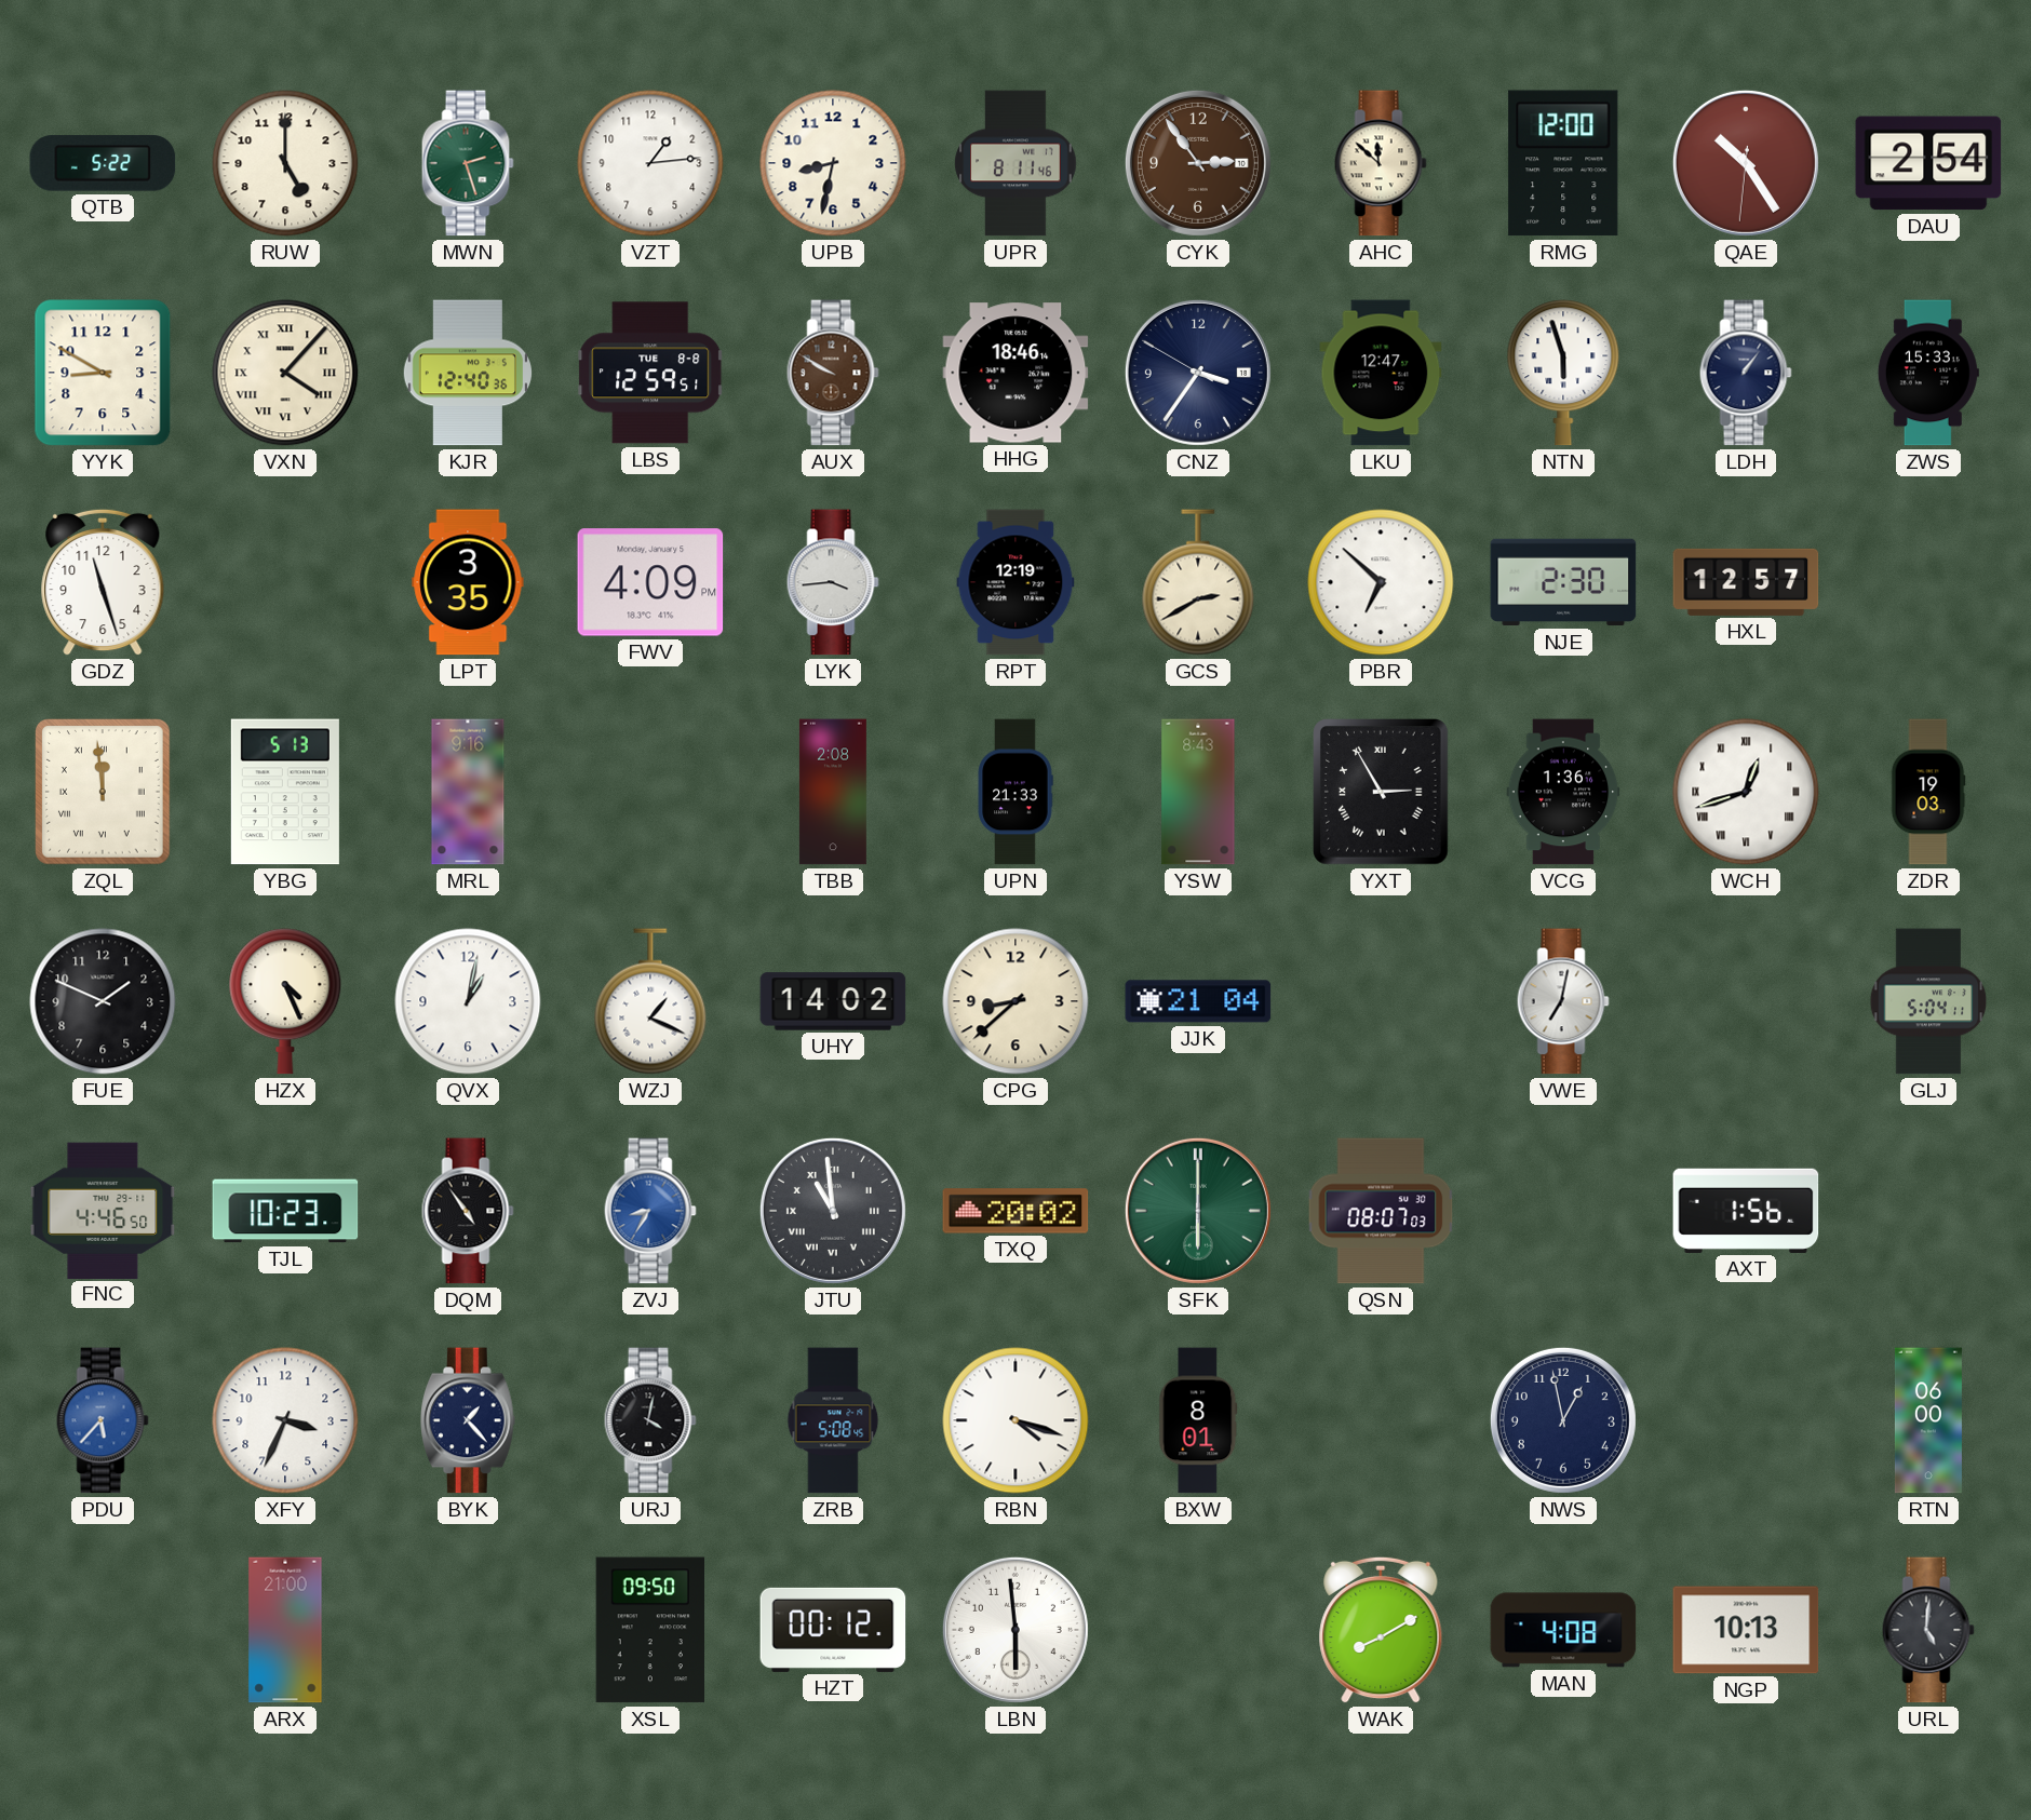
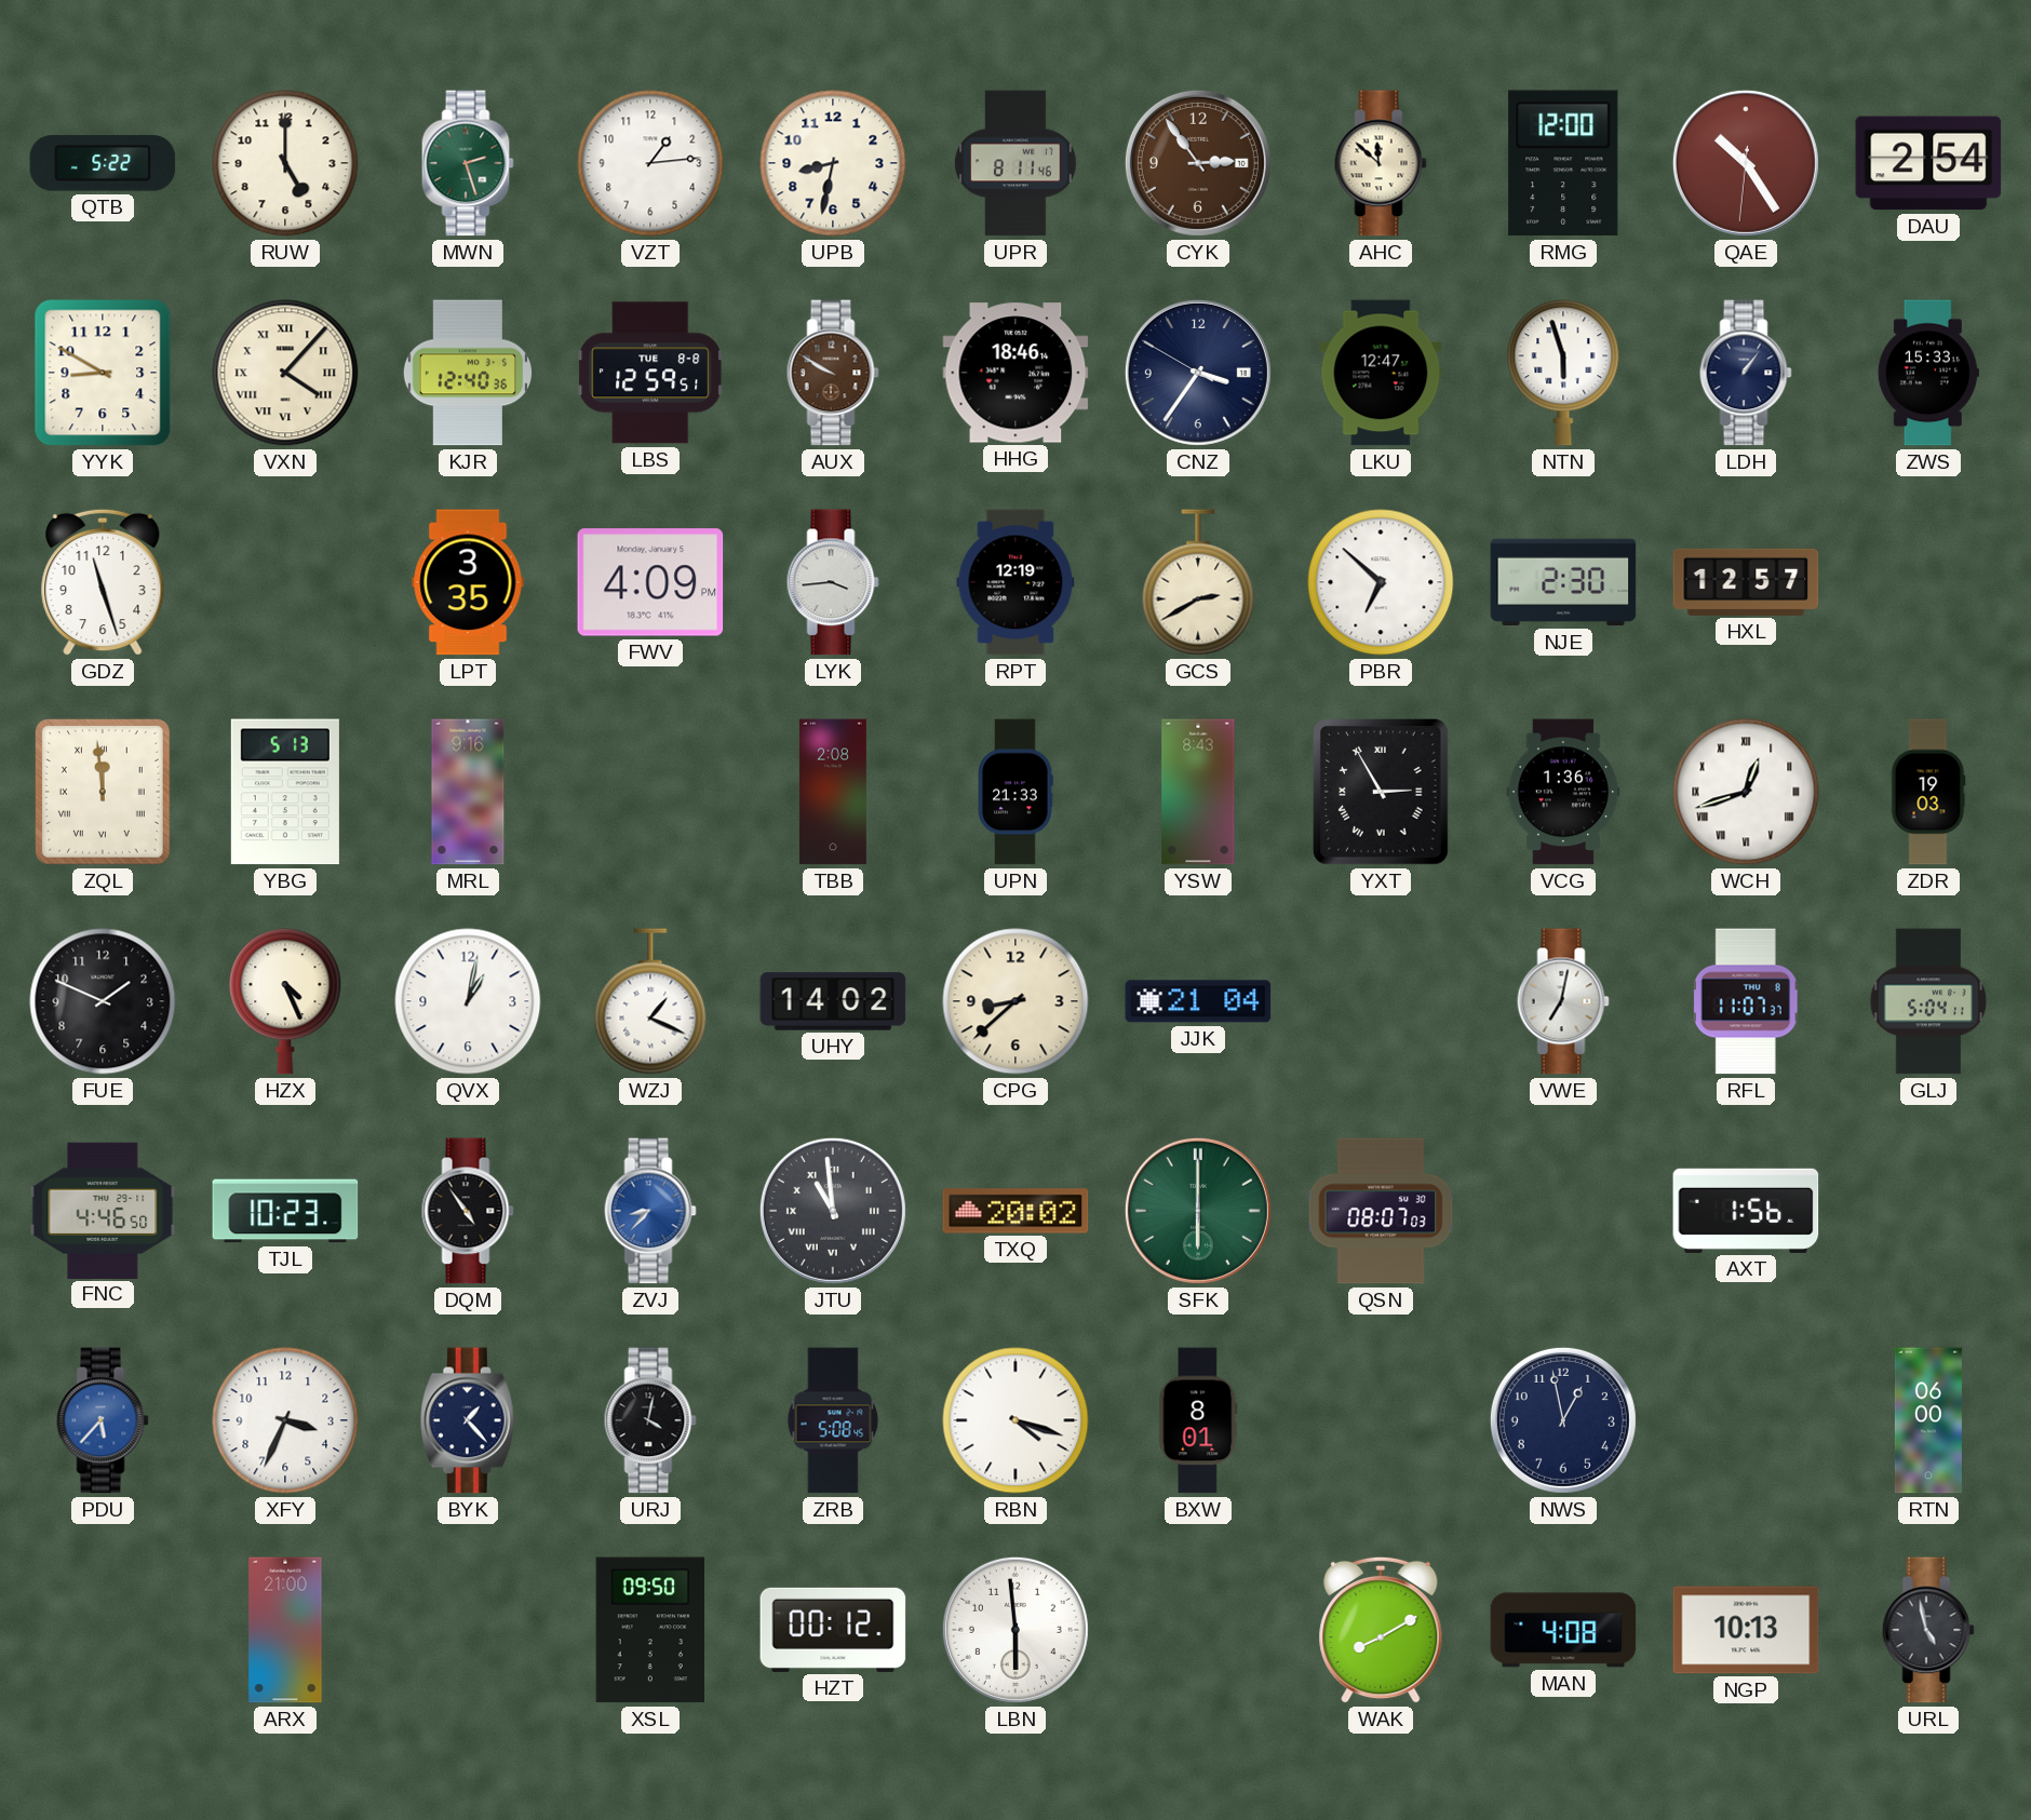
RFL: none -> 11:07 (1746, 1001)
ZVJ: 8:35 -> 8:37 (650, 1211)
URL: 5:01 -> 4:58 (1928, 1630)
